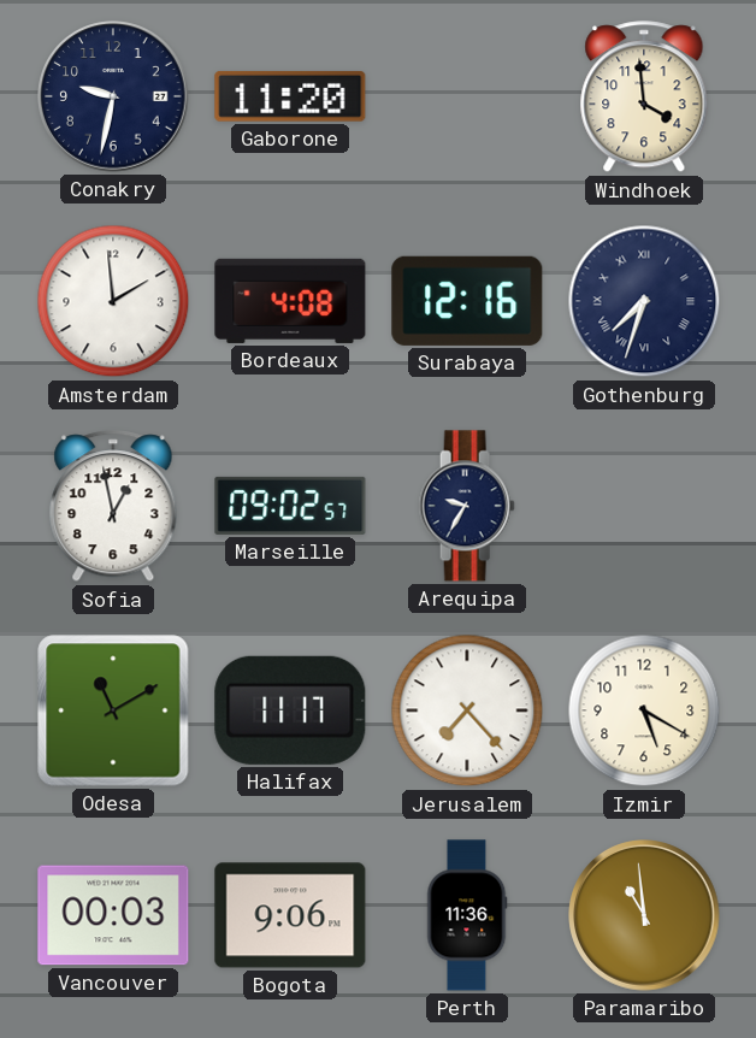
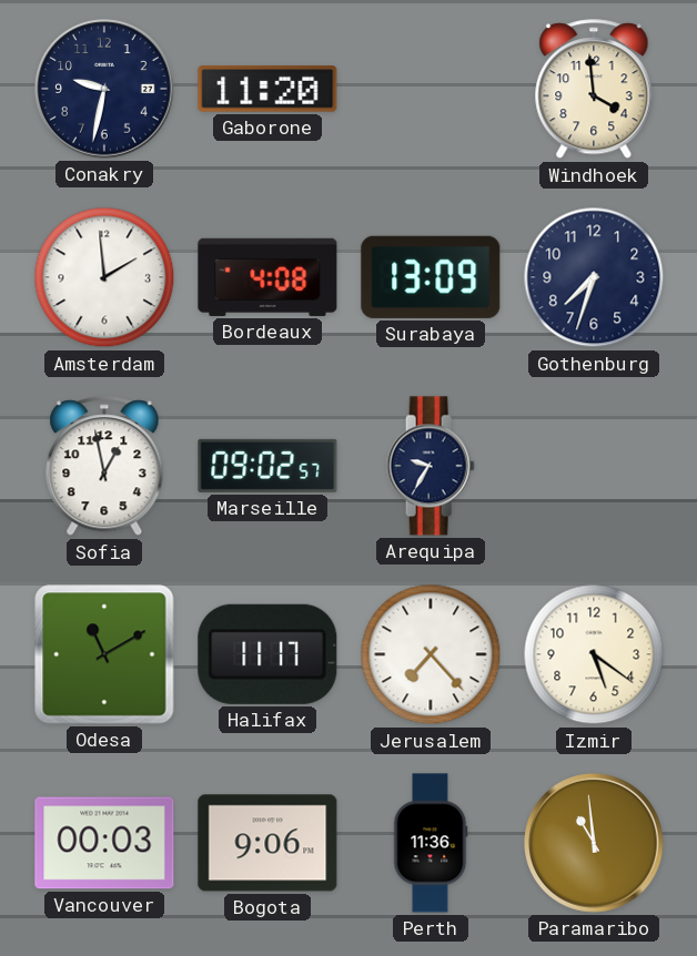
Surabaya: 12:16 -> 13:09 (431, 277)
Gothenburg numerals: Roman -> Arabic (594, 277)
Izmir: 5:20 -> 5:21 (594, 654)
